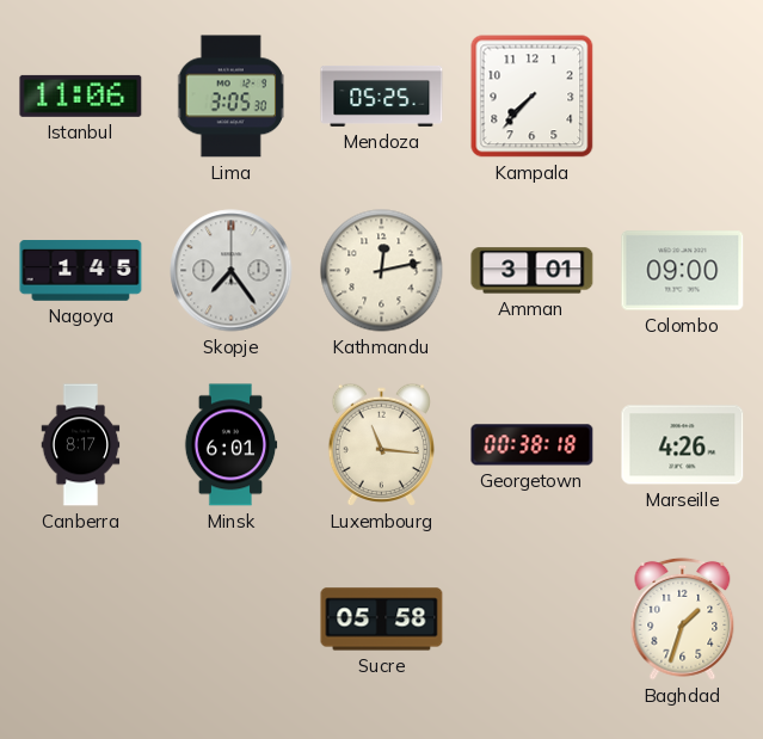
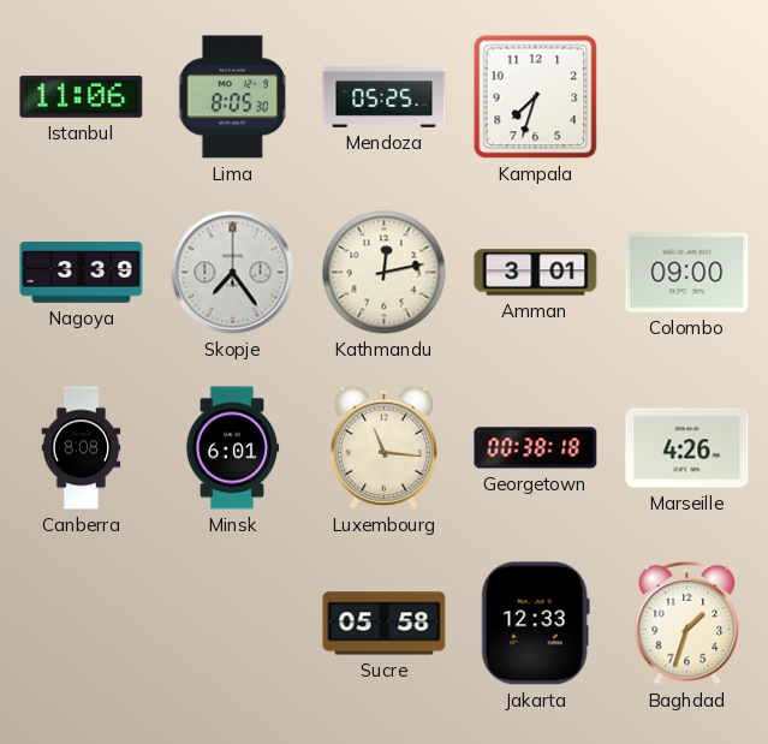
Lima: 3:05 -> 8:05 (233, 97)
Kampala: 7:37 -> 7:33 (536, 97)
Nagoya: 1:45 -> 3:39 (82, 273)
Canberra: 8:17 -> 8:08 (82, 448)
Jakarta: none -> 12:33 (535, 624)
